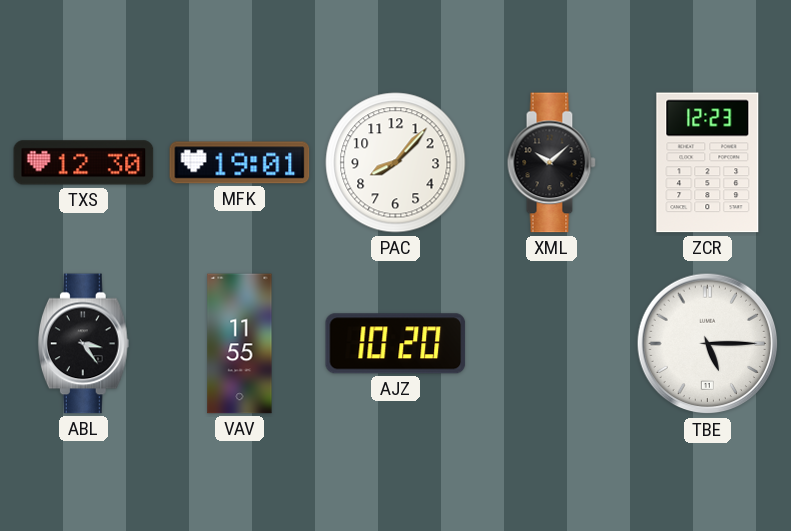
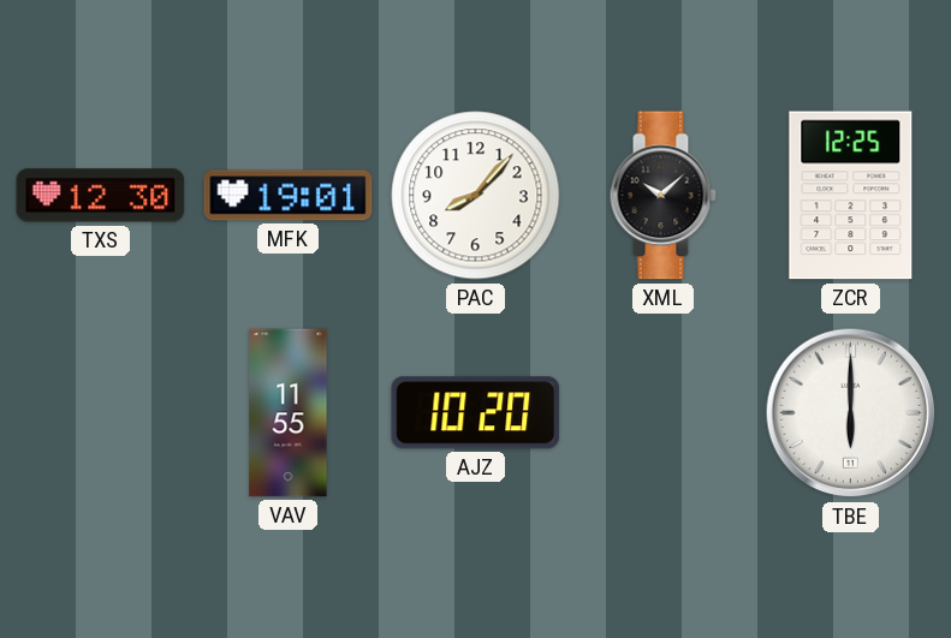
ZCR: 12:23 -> 12:25 (851, 196)
ABL: 3:24 -> none (83, 344)
TBE: 5:15 -> 6:00 (851, 413)
